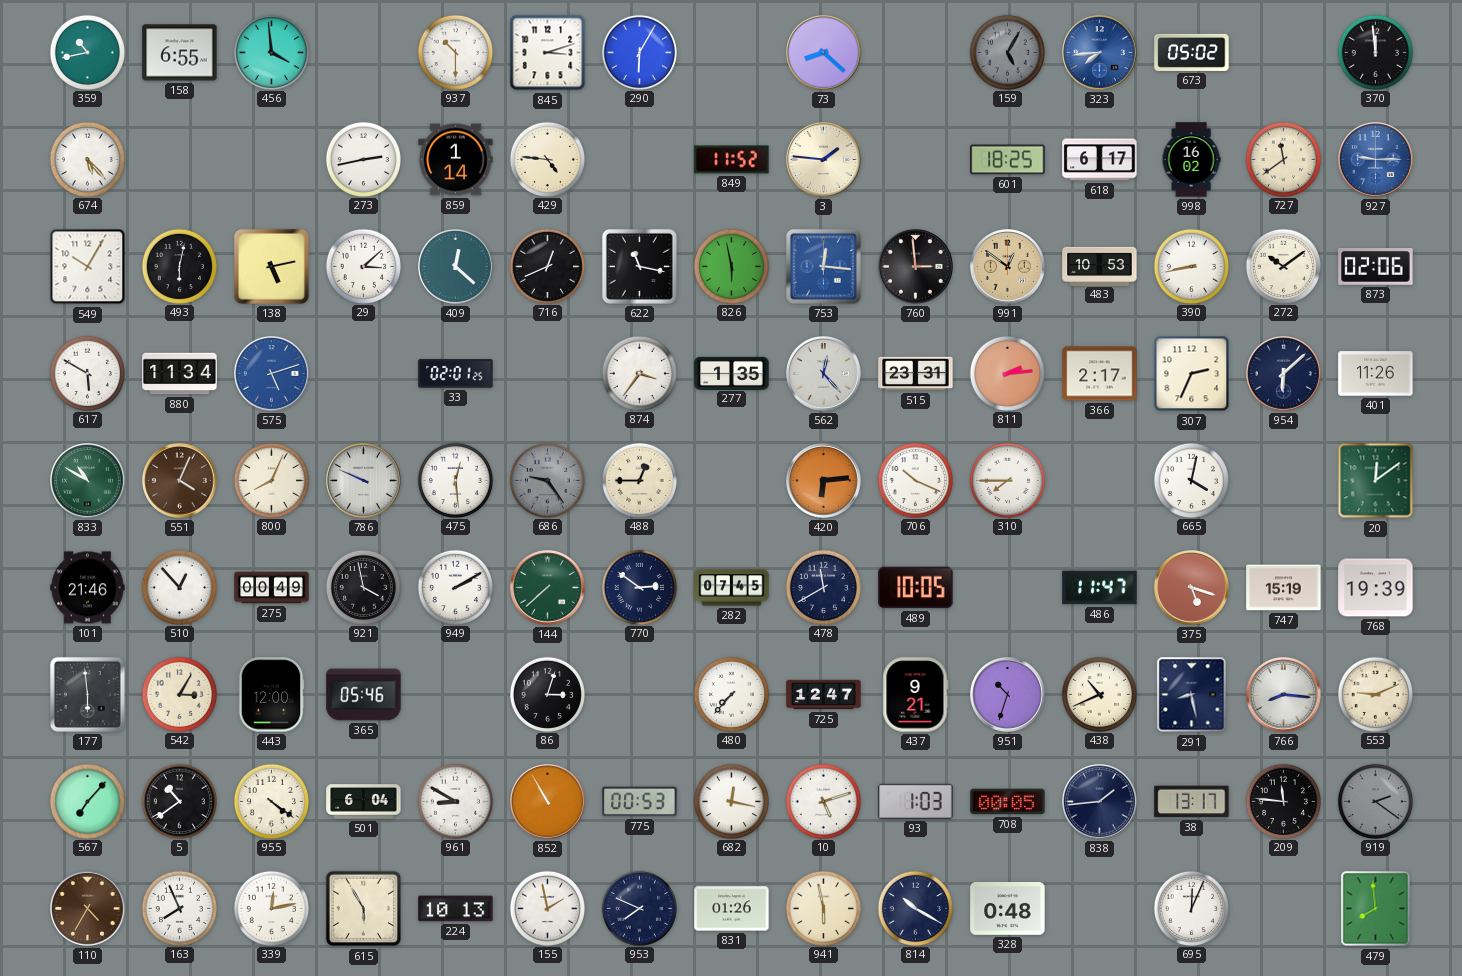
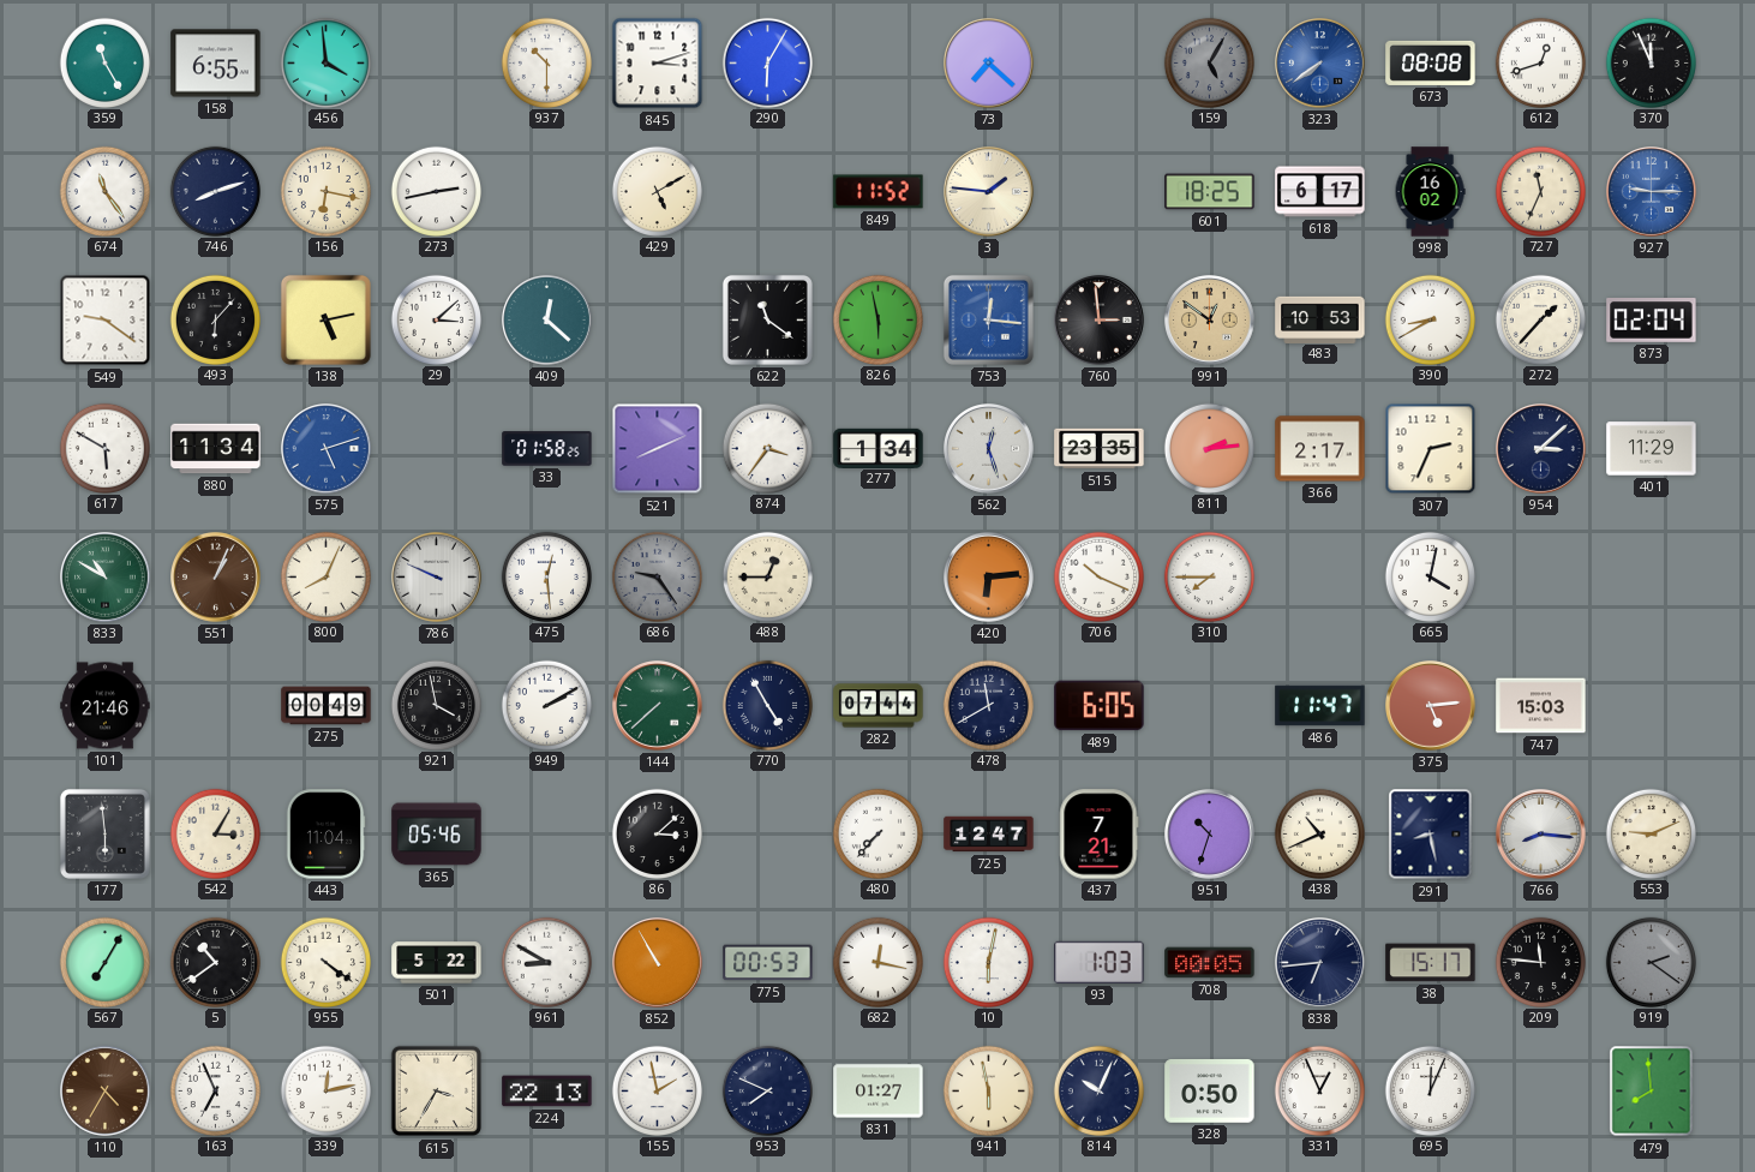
359: 10:43 -> 11:25 (104, 62)
73: 8:22 -> 7:22 (989, 64)
323: 7:44 -> 7:39 (1320, 64)
673: 05:02 -> 08:08 (1431, 62)
612: none -> 12:42 (1540, 62)
370: 11:59 -> 11:56 (1651, 62)
674: 5:23 -> 11:24 (104, 191)
746: none -> 8:12 (215, 191)
156: none -> 6:17 (325, 191)
859: 1:14 -> none (456, 160)
429: 4:46 -> 5:10 (657, 191)
727: 11:39 -> 11:34 (1540, 191)
549: 10:05 -> 9:21 (106, 321)
493: 6:02 -> 6:07 (215, 319)
716: 12:41 -> none (547, 266)
622: 11:17 -> 11:21 (767, 319)
390: 8:43 -> 8:40 (1430, 319)
272: 10:09 -> 1:37 (1540, 319)
873: 02:06 -> 02:04 (1652, 321)
33: 02:01 -> 01:58 (547, 449)
521: none -> 8:11 (658, 449)
277: 1:35 -> 1:34 (879, 448)
562: 12:23 -> 12:27 (989, 449)
515: 23:31 -> 23:35 (1100, 449)
954: 6:08 -> 3:08 (1541, 449)
401: 11:26 -> 11:29 (1652, 449)
551: 4:04 -> 1:04 (216, 578)
20: 12:09 -> none (1376, 481)
510: 12:53 -> none (179, 587)
770: 2:51 -> 4:55 (767, 705)
282: 07:45 -> 07:44 (879, 706)
489: 10:05 -> 6:05 (1100, 706)
375: 5:18 -> 5:14 (1431, 706)
747: 15:19 -> 15:03 (1541, 706)
768: 19:39 -> none (1376, 588)
443: 12:00 -> 11:04 (325, 835)
86: 3:03 -> 3:08 (657, 833)
437: 9:21 -> 7:21 (1100, 835)
567: 7:07 -> 7:05 (104, 962)
501: 6:04 -> 5:22 (437, 963)
10: 5:12 -> 6:02 (988, 962)
838: 1:44 -> 6:44 (1320, 963)
38: 13:17 -> 15:17 (1431, 963)
163: 7:56 -> 6:56 (215, 1090)
615: 5:55 -> 3:35 (437, 1092)
224: 10:13 -> 22:13 (547, 1092)
831: 01:26 -> 01:27 (879, 1092)
814: 10:20 -> 10:04 (1098, 1090)
328: 0:48 -> 0:50 (1210, 1092)
331: none -> 12:56 (1319, 1090)
